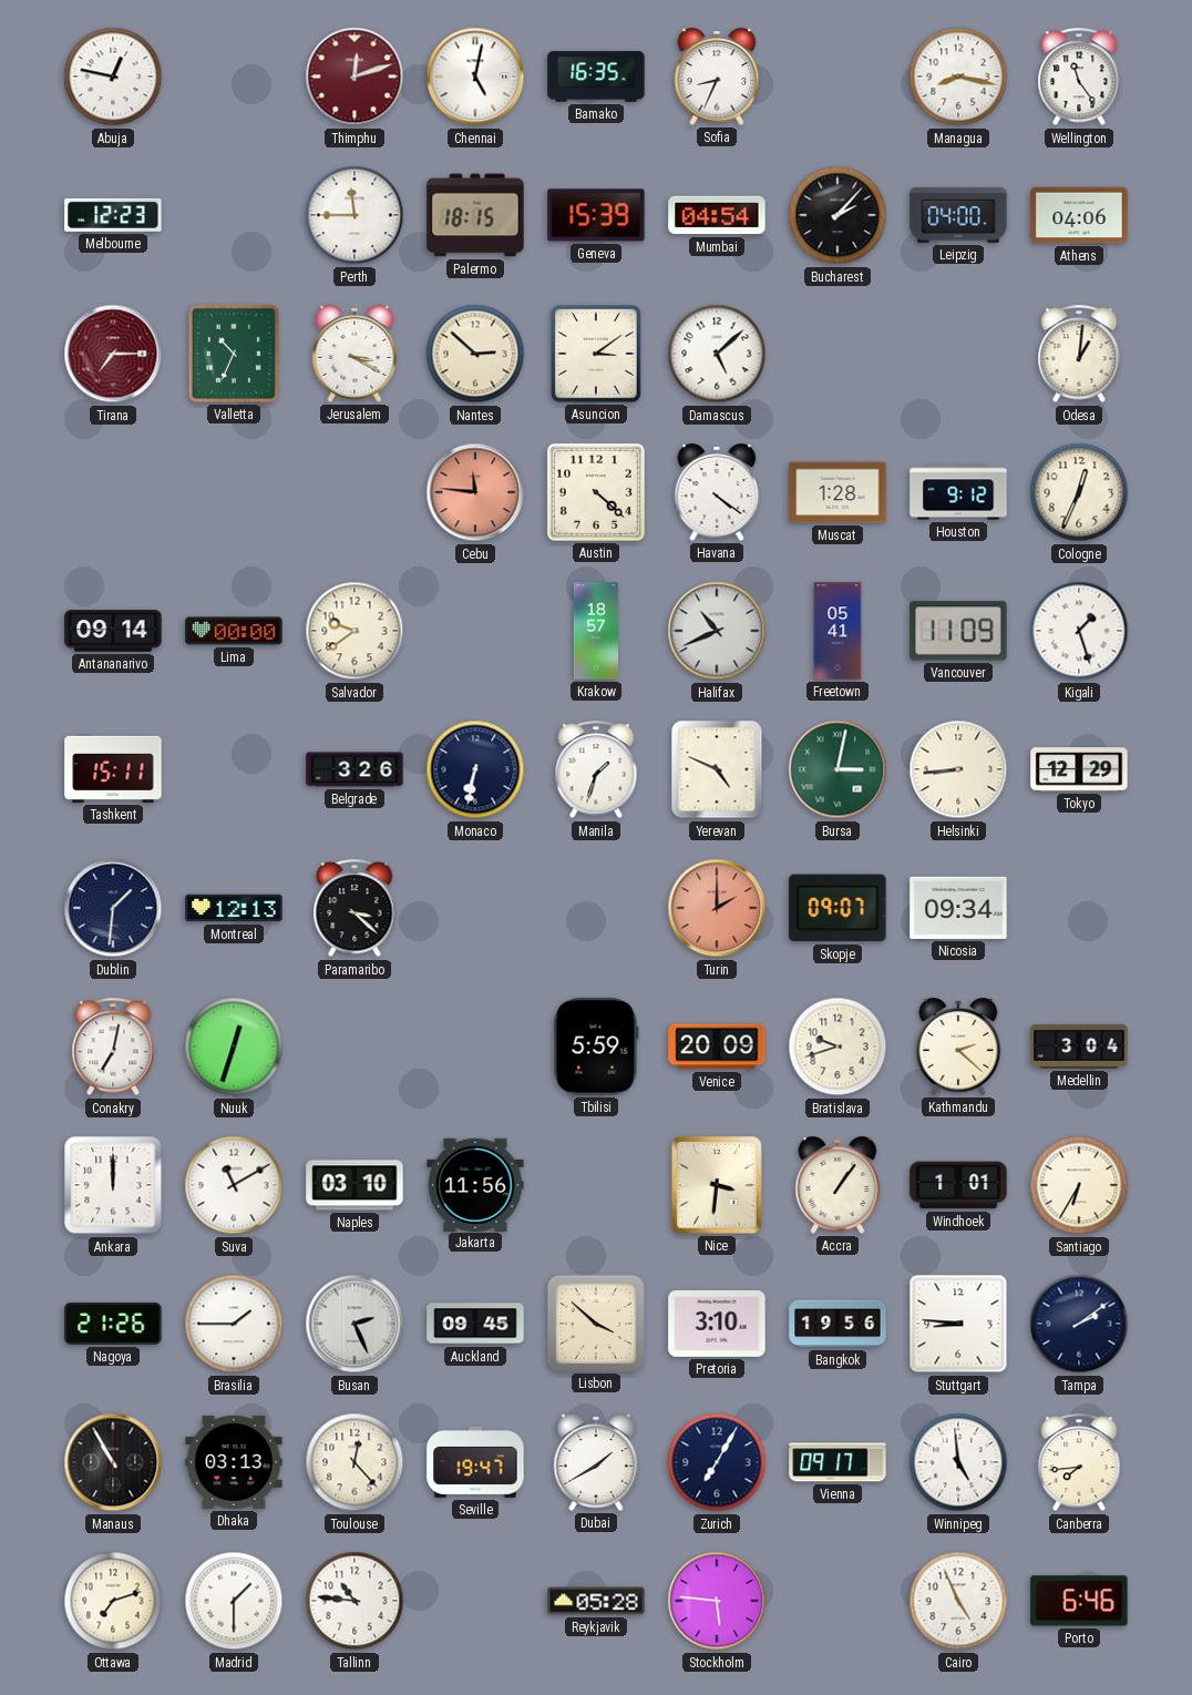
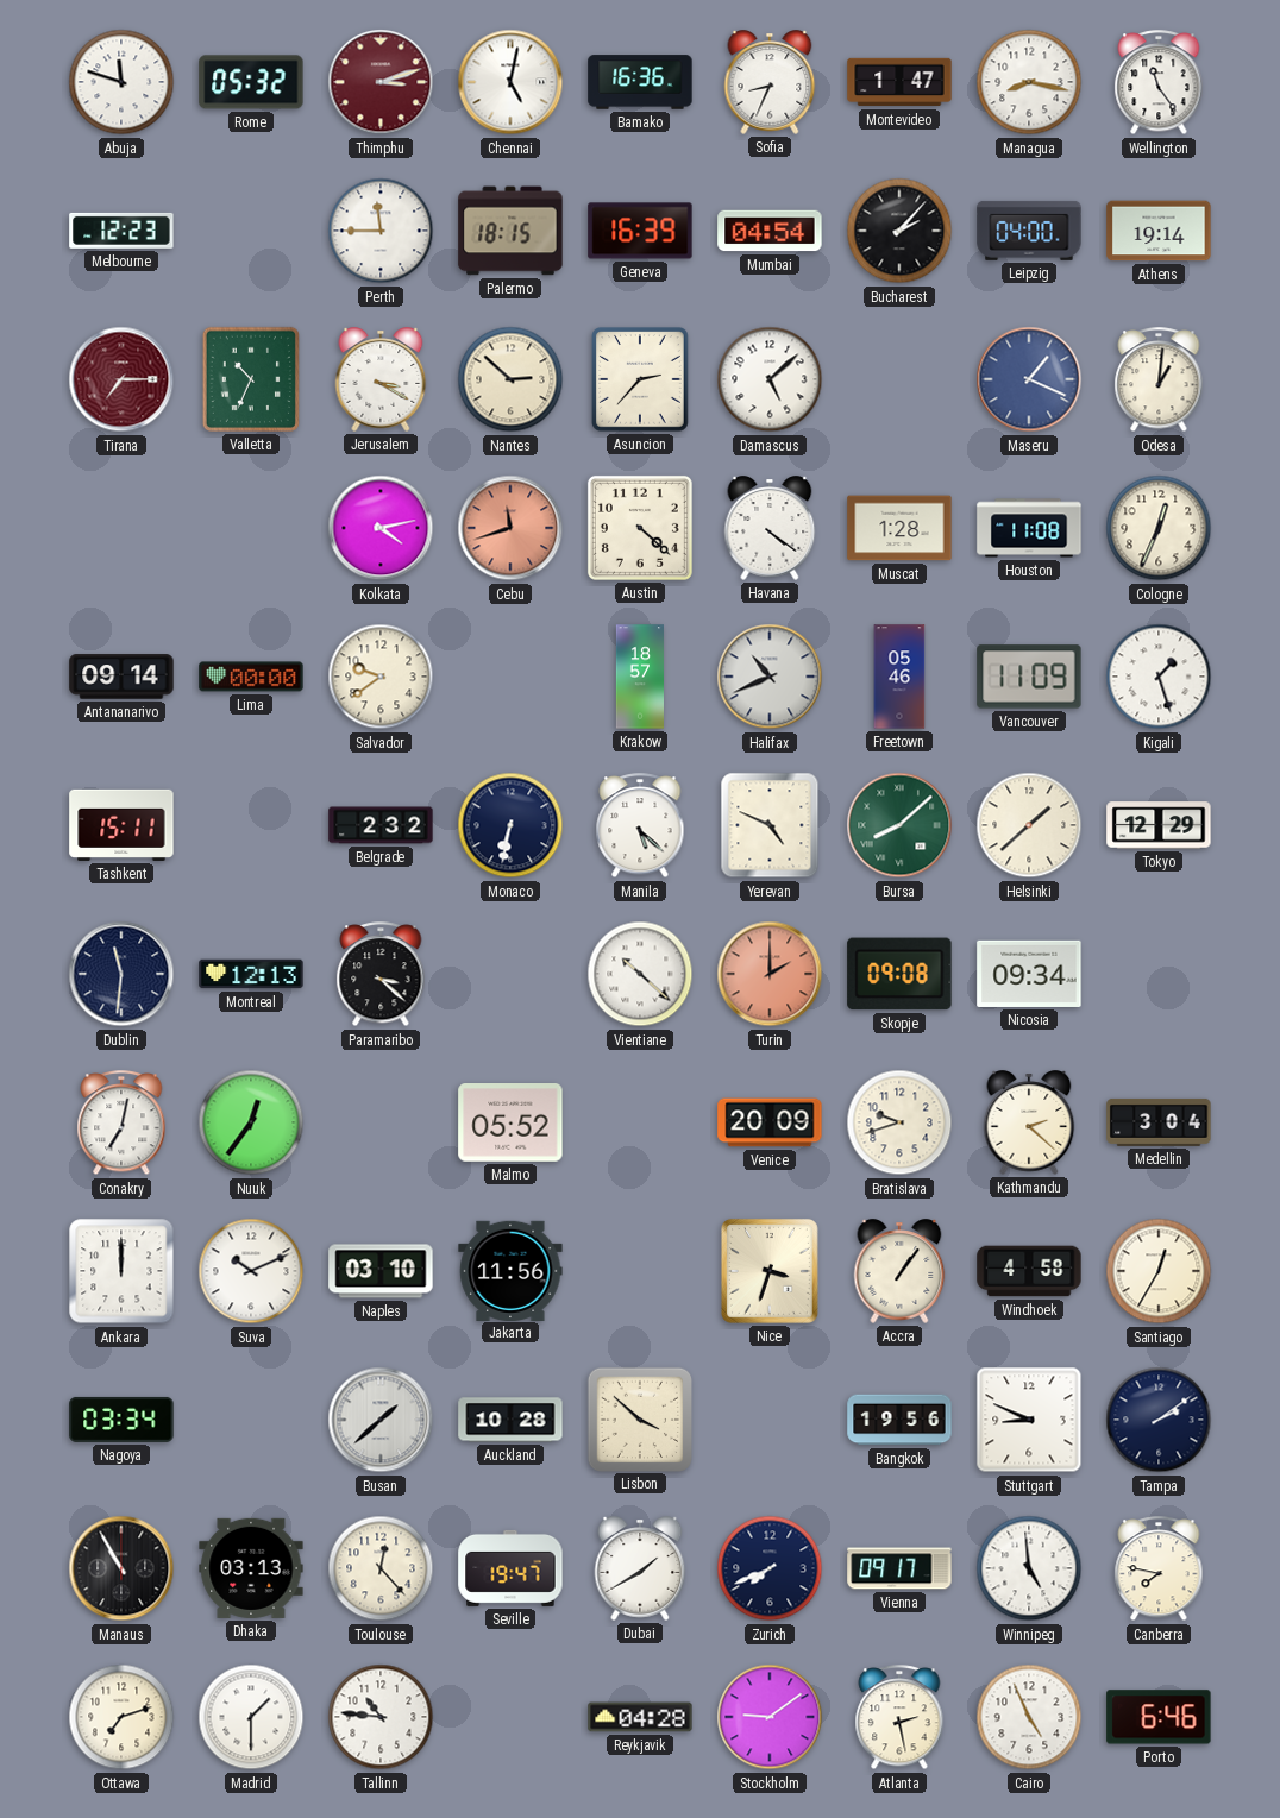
Abuja: 12:47 -> 11:48 (121, 82)
Rome: none -> 05:32 (251, 82)
Thimphu: 12:12 -> 3:12 (381, 82)
Bamako: 16:35 -> 16:36 (640, 82)
Montevideo: none -> 1:47 (899, 82)
Geneva: 15:39 -> 16:39 (640, 231)
Athens: 04:06 -> 19:14 (1159, 231)
Asuncion: 3:09 -> 2:37 (641, 379)
Maseru: none -> 1:19 (1029, 379)
Kolkata: none -> 4:13 (381, 528)
Cebu: 11:46 -> 11:42 (510, 528)
Houston: 9:12 -> 11:08 (1029, 528)
Freetown: 05:41 -> 05:46 (899, 677)
Belgrade: 3:26 -> 2:32 (381, 825)
Manila: 1:33 -> 5:22 (640, 826)
Bursa: 3:02 -> 8:08 (899, 825)
Helsinki: 8:44 -> 1:38 (1029, 825)
Dublin: 1:31 -> 11:31 (121, 974)
Vientiane: none -> 10:22 (640, 974)
Skopje: 09:07 -> 09:08 (899, 974)
Nuuk: 12:33 -> 12:36 (251, 1122)
Malmo: none -> 05:52 (510, 1122)
Tbilisi: 5:59 -> none (596, 1046)
Suva: 11:10 -> 10:11 (251, 1271)
Nice: 3:31 -> 3:33 (770, 1271)
Windhoek: 1:01 -> 4:58 (1029, 1271)
Santiago: 6:35 -> 12:35 (1159, 1271)
Nagoya: 21:26 -> 03:34 (121, 1420)
Brasilia: 1:45 -> none (234, 1324)
Busan: 2:26 -> 1:38 (381, 1420)
Auckland: 09:45 -> 10:28 (510, 1420)
Pretoria: 3:10 -> none (717, 1324)
Stuttgart: 8:46 -> 8:49 (1029, 1420)
Zurich: 7:05 -> 7:41 (770, 1568)
Canberra: 7:44 -> 7:47 (1159, 1569)
Reykjavik: 05:28 -> 04:28 (640, 1717)
Stockholm: 5:46 -> 9:09 (770, 1717)
Atlanta: none -> 2:28 (899, 1718)
